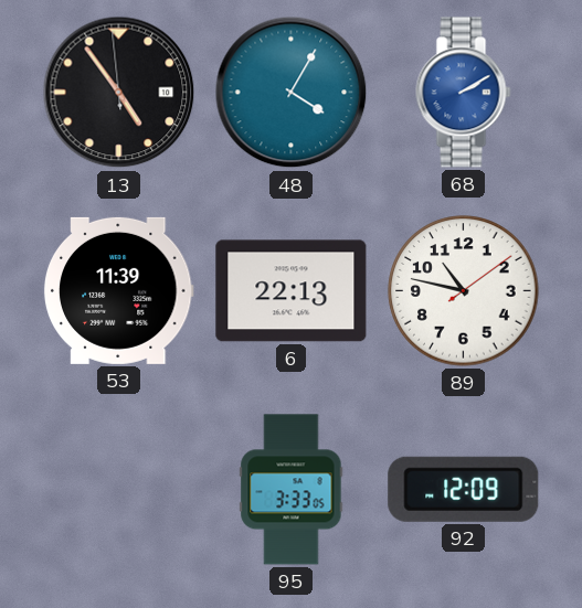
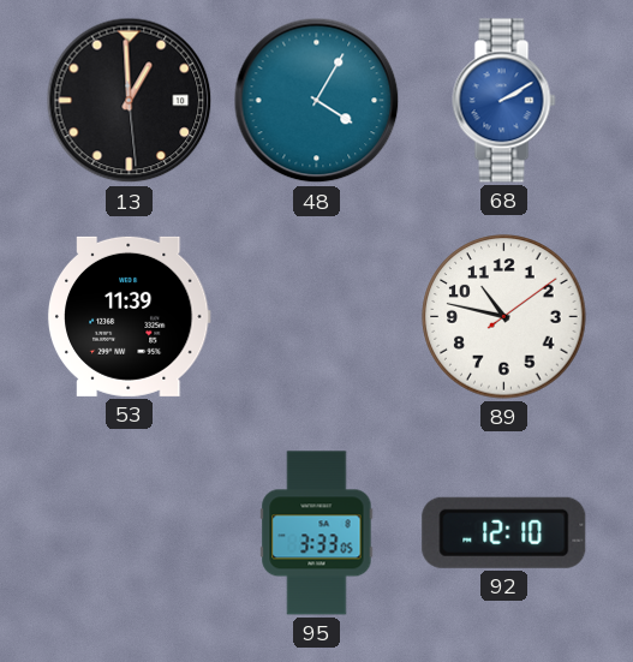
13: 4:53 -> 12:59 (130, 101)
6: 22:13 -> none (292, 291)
92: 12:09 -> 12:10 (504, 532)
